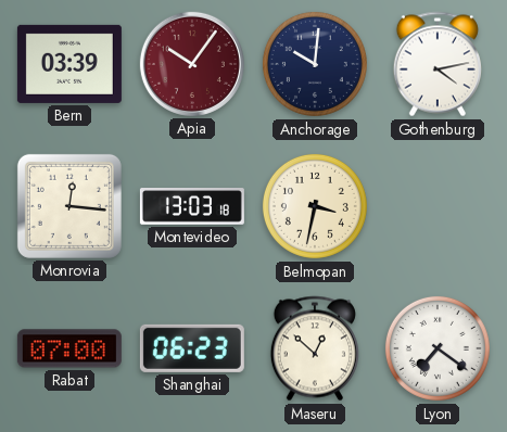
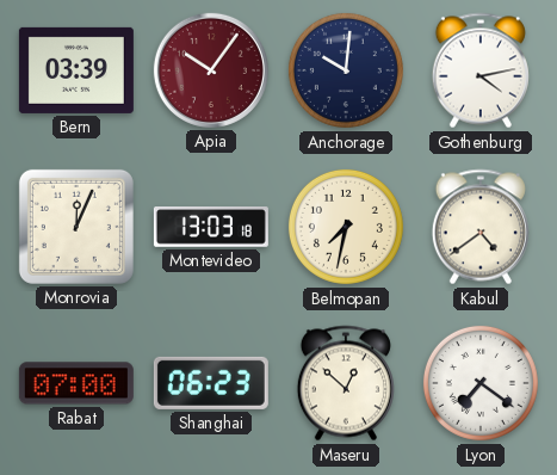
Monrovia: 12:16 -> 12:04 (76, 227)
Belmopan: 3:32 -> 7:32 (346, 227)
Kabul: none -> 4:39 (481, 227)
